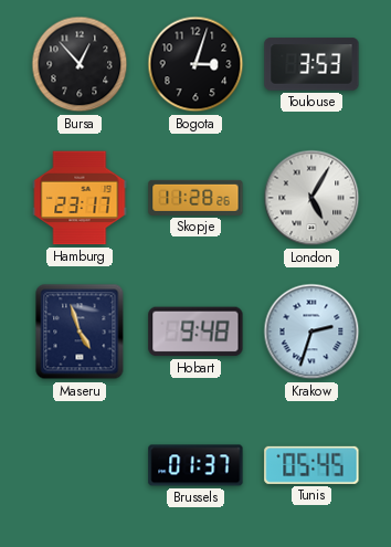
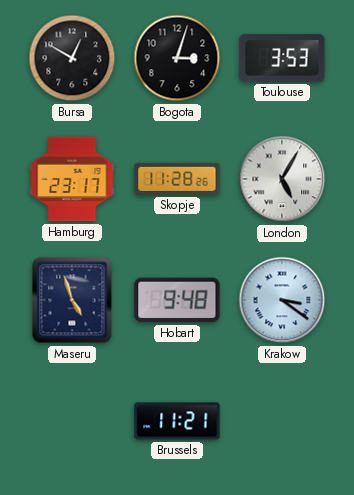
Bursa: 12:53 -> 12:50 (72, 58)
Krakow: 2:33 -> 3:21 (282, 300)
Brussels: 01:37 -> 11:21 (177, 421)
Tunis: 05:45 -> none (311, 465)
